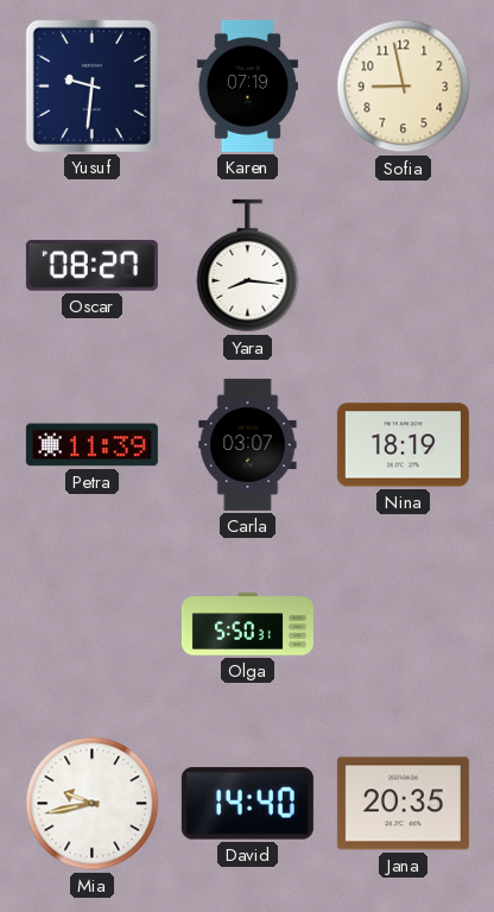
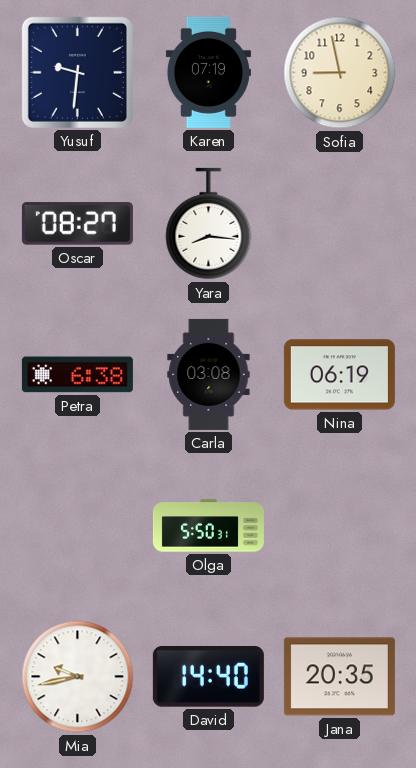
Petra: 11:39 -> 6:38 (77, 375)
Carla: 03:07 -> 03:08 (209, 374)
Nina: 18:19 -> 06:19 (339, 375)
